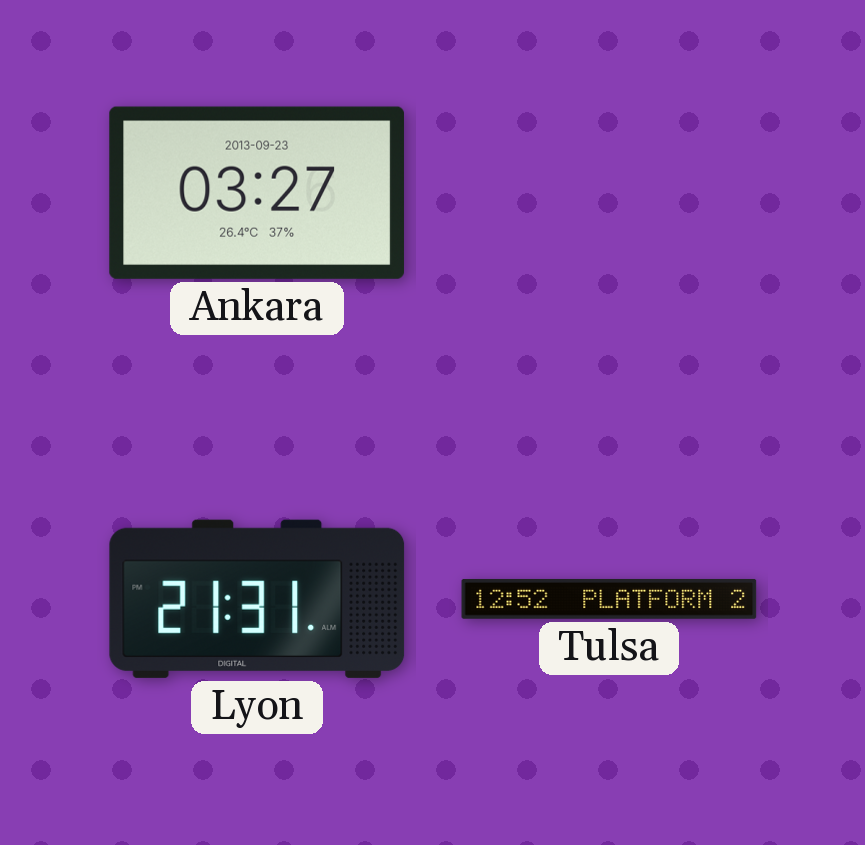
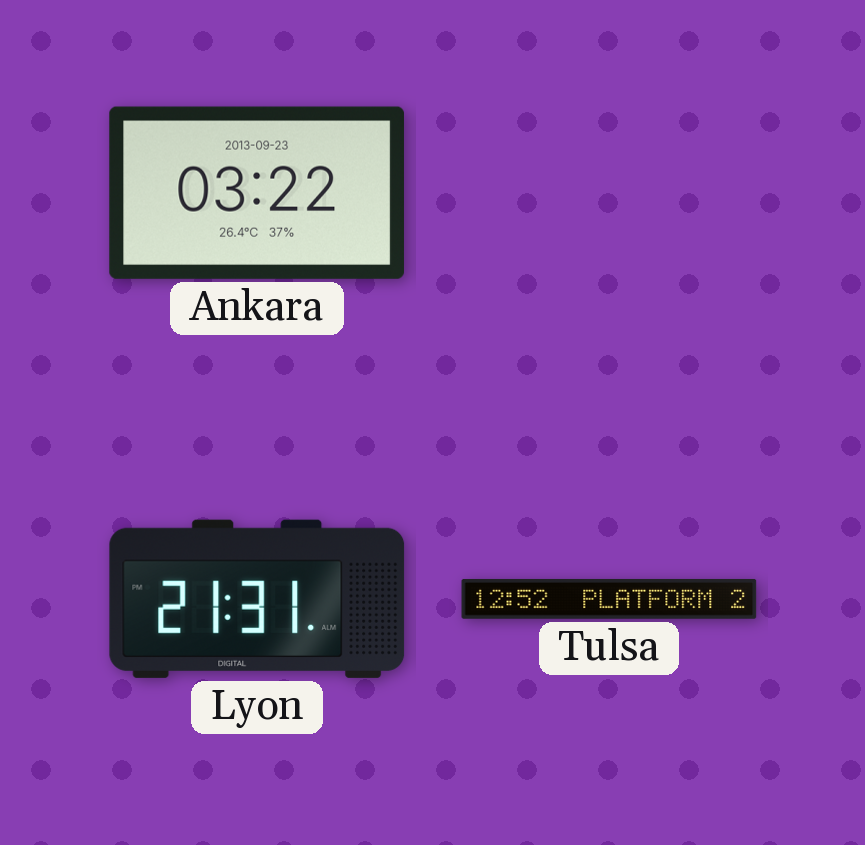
Ankara: 03:27 -> 03:22 (257, 193)
